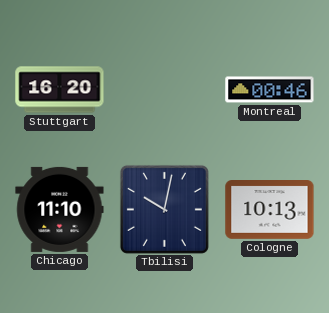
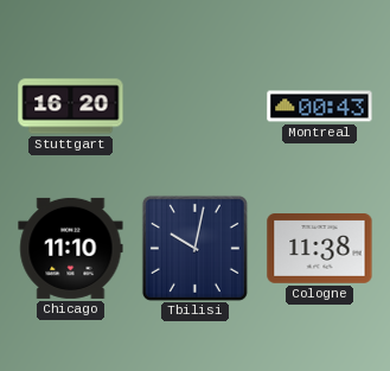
Montreal: 00:46 -> 00:43 (320, 107)
Cologne: 10:13 -> 11:38 (320, 249)
